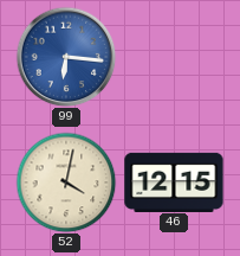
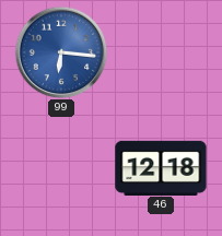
52: 4:02 -> none (66, 183)
46: 12:15 -> 12:18 (161, 167)
